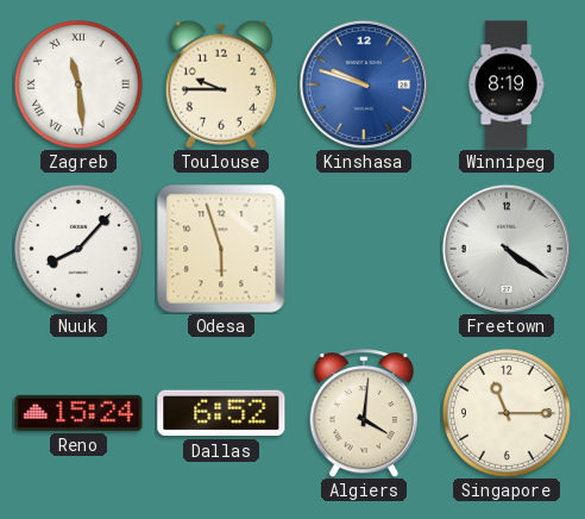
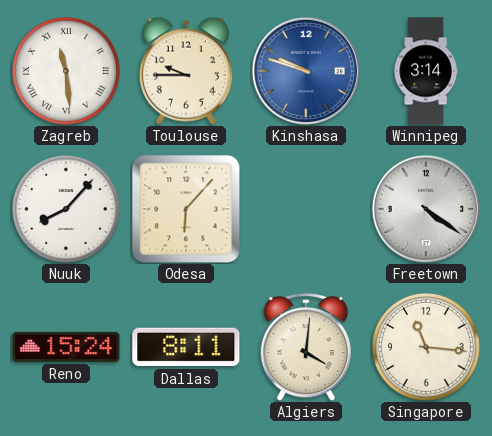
Winnipeg: 8:19 -> 3:14 (426, 71)
Odesa: 5:57 -> 6:07 (186, 209)
Dallas: 6:52 -> 8:11 (186, 347)
Singapore: 11:15 -> 11:16 (427, 348)
